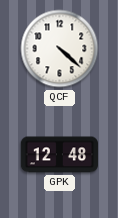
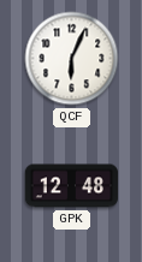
QCF: 4:22 -> 6:04 (72, 59)
